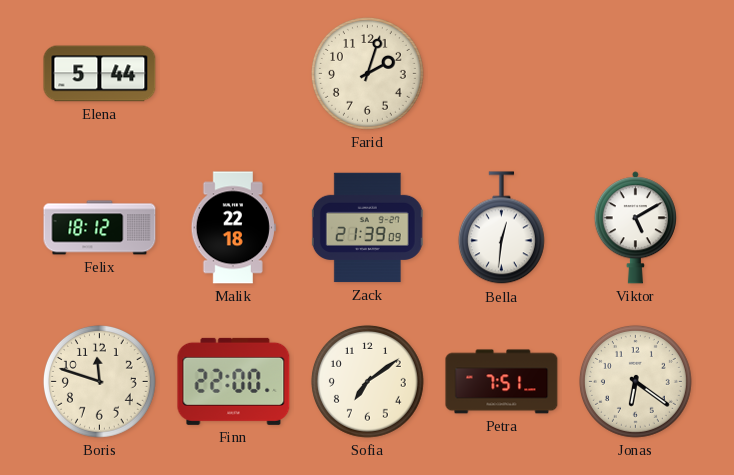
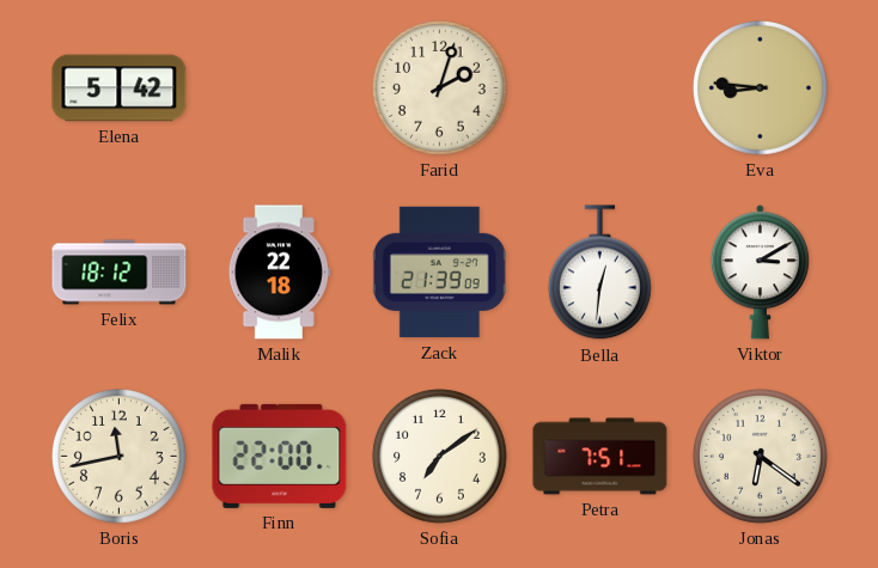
Elena: 5:44 -> 5:42 (120, 88)
Eva: none -> 8:46 (760, 87)
Viktor: 5:10 -> 3:10 (760, 273)
Boris: 11:48 -> 11:43 (118, 456)
